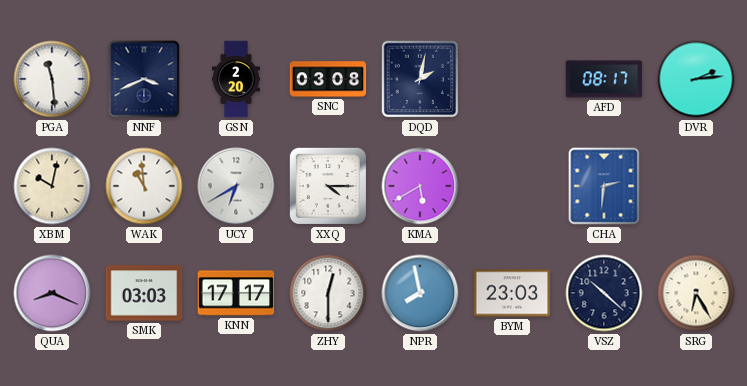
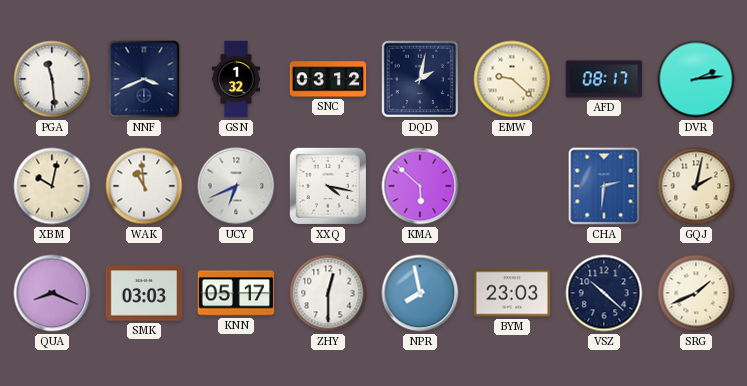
GSN: 2:20 -> 1:32 (237, 79)
SNC: 03:08 -> 03:12 (328, 79)
EMW: none -> 9:22 (512, 79)
UCY: 6:40 -> 6:41 (236, 186)
XXQ: 4:15 -> 4:17 (328, 186)
KMA: 5:40 -> 5:52 (420, 186)
GQJ: none -> 2:02 (696, 186)
KNN: 17:17 -> 05:17 (236, 293)
SRG: 6:25 -> 1:41 (696, 293)
